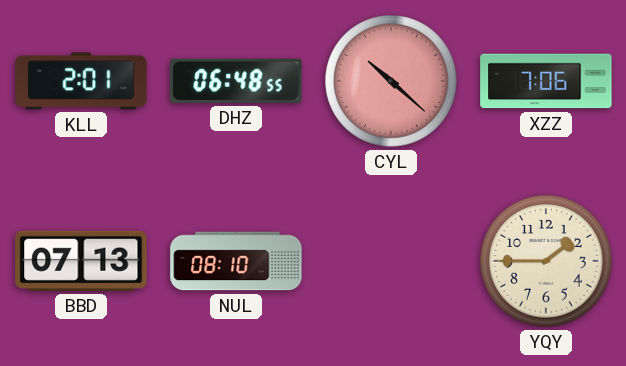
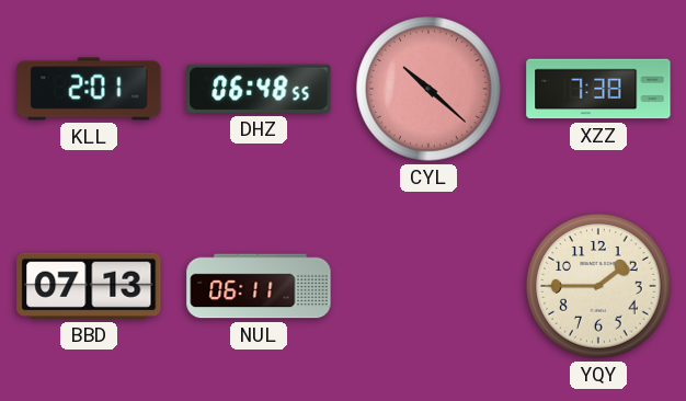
XZZ: 7:06 -> 7:38 (598, 89)
NUL: 08:10 -> 06:11 (259, 286)
